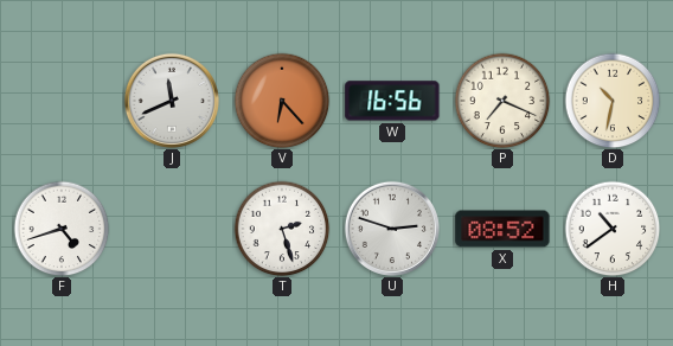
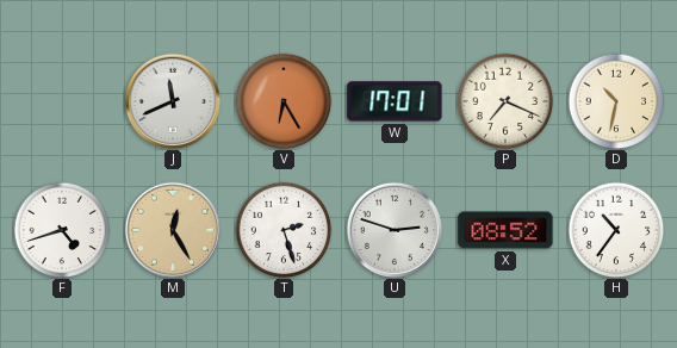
V: 6:23 -> 6:25 (284, 101)
W: 16:56 -> 17:01 (395, 101)
M: none -> 12:25 (173, 230)
H: 10:39 -> 10:36 (616, 230)
